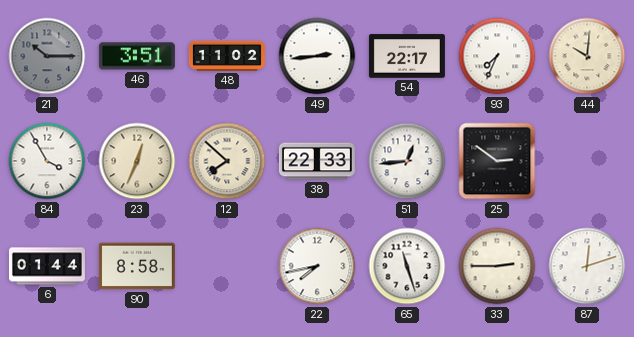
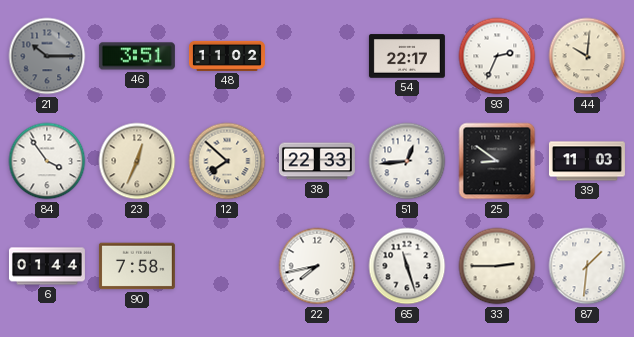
49: 2:44 -> none (317, 56)
93: 7:34 -> 2:34 (497, 56)
84: 3:55 -> 3:54 (47, 161)
25: 2:51 -> 8:51 (497, 161)
39: none -> 11:03 (587, 161)
90: 8:58 -> 7:58 (137, 266)
87: 12:12 -> 1:31 (587, 266)
